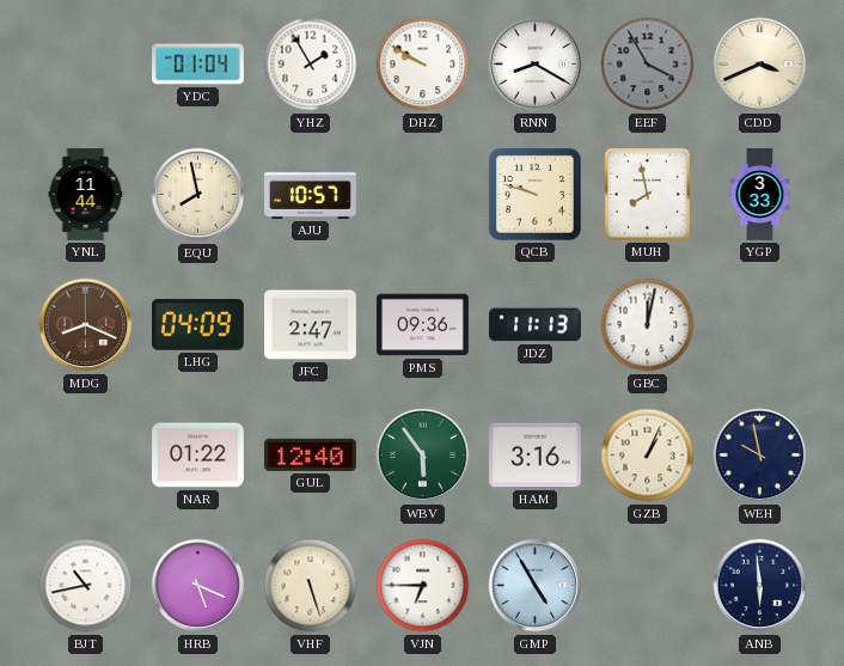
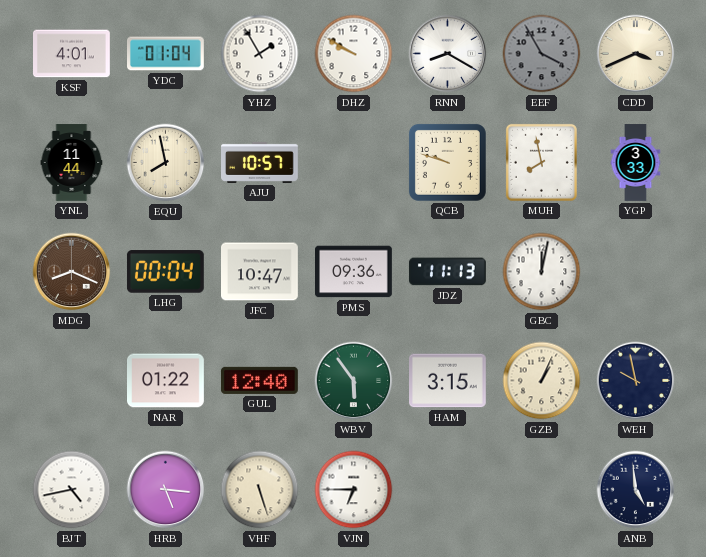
KSF: none -> 4:01 (72, 54)
LHG: 04:09 -> 00:04 (165, 272)
JFC: 2:47 -> 10:47 (260, 272)
HAM: 3:16 -> 3:15 (448, 381)
BJT: 10:43 -> 4:43 (72, 490)
HRB: 5:19 -> 5:16 (166, 490)
GMP: 4:55 -> none (536, 586)
ANB: 5:59 -> 4:59 (636, 490)
